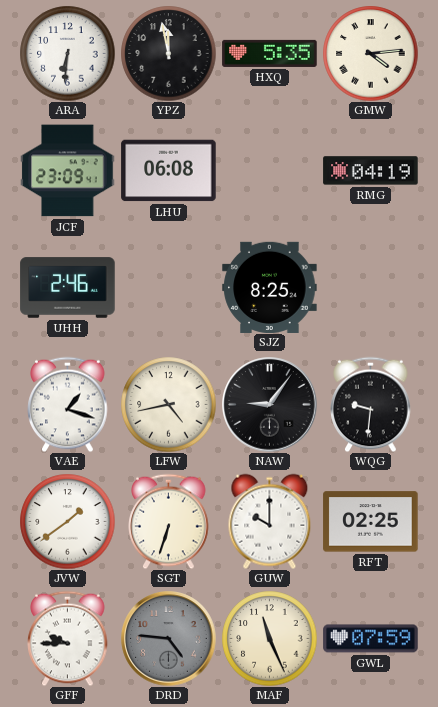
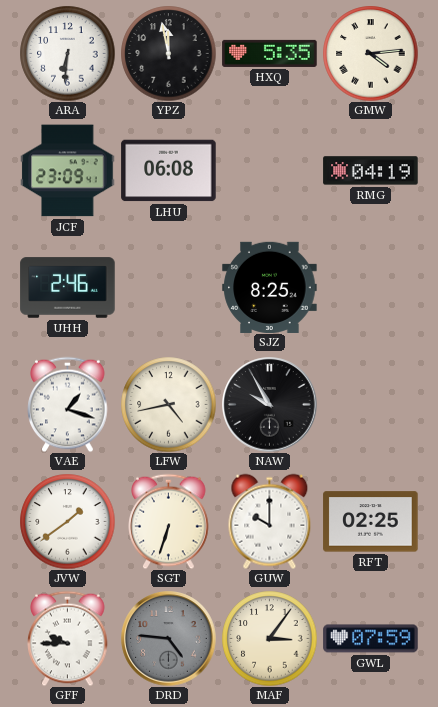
NAW: 9:06 -> 9:55 (270, 405)
WQG: 9:31 -> none (371, 404)
MAF: 11:26 -> 3:06 (269, 638)
